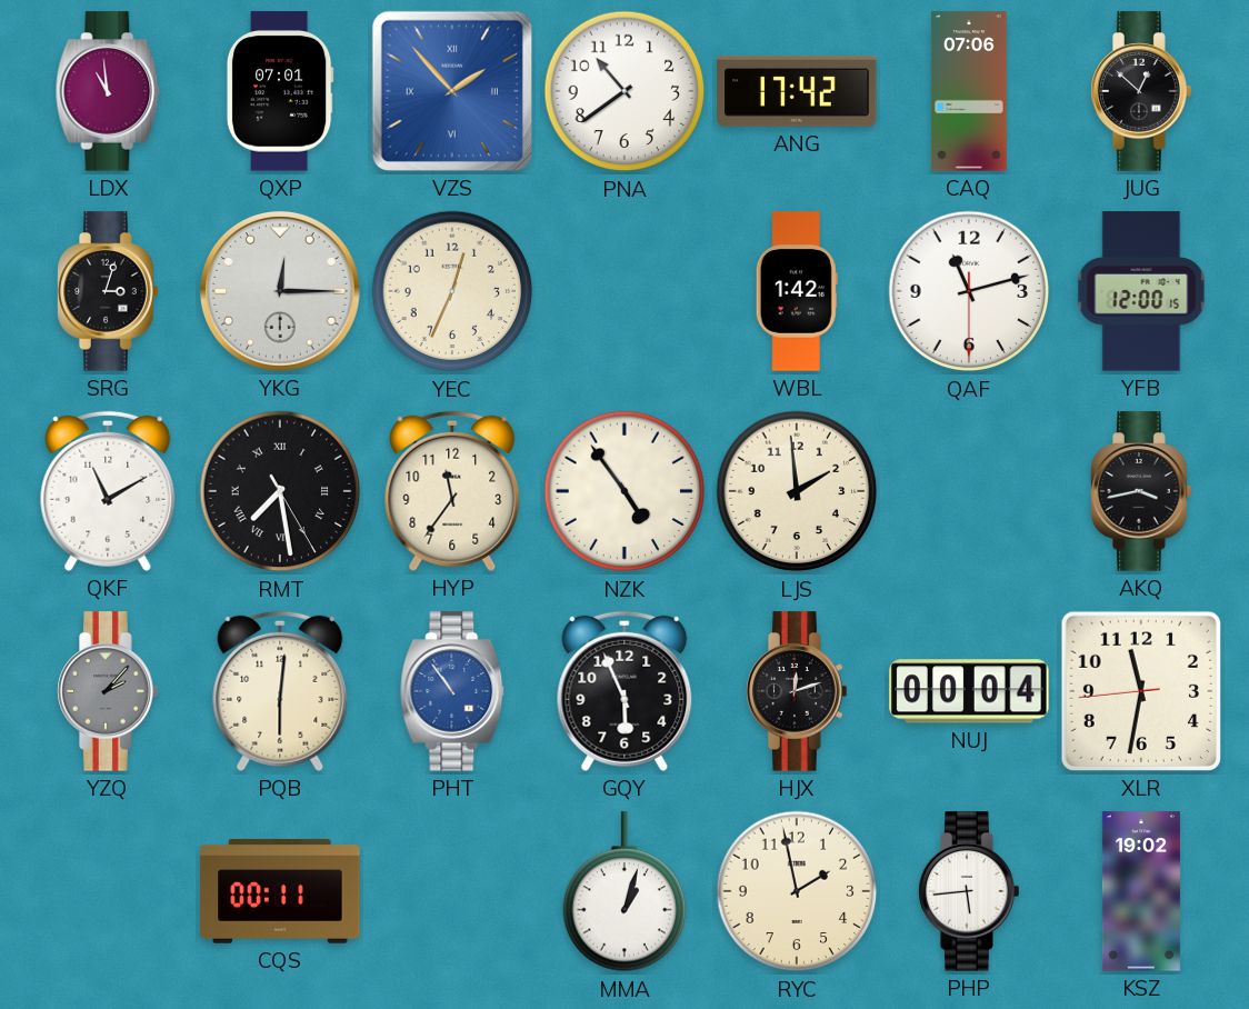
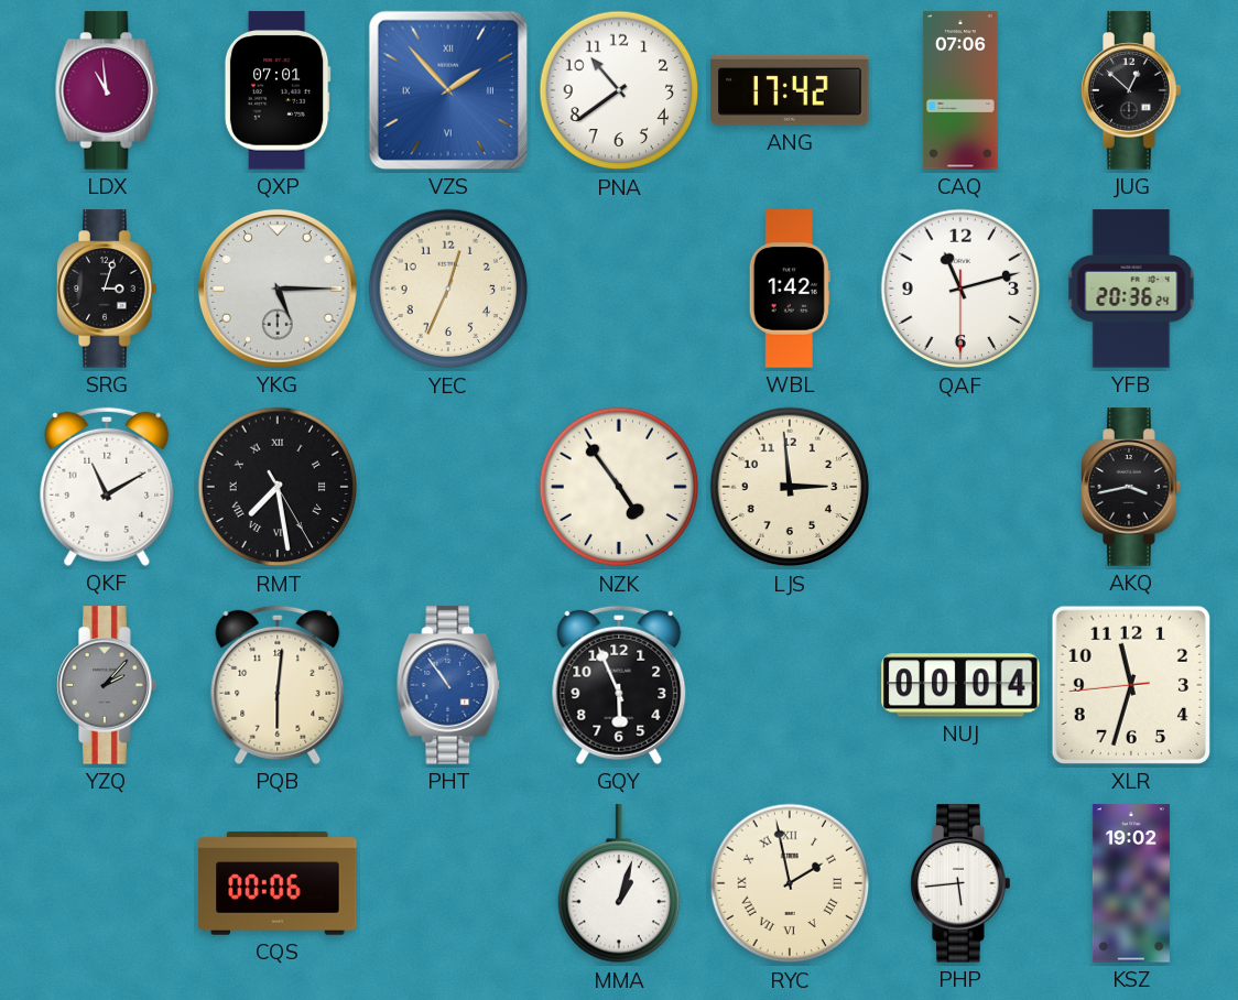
YKG: 12:15 -> 5:15 (278, 289)
YFB: 12:00 -> 20:36 (1131, 289)
HYP: 11:36 -> none (452, 491)
LJS: 1:59 -> 2:59 (790, 487)
HJX: 12:12 -> none (797, 691)
XLR: 11:31 -> 11:32 (1131, 685)
CQS: 00:11 -> 00:06 (278, 884)
RYC numerals: Arabic -> Roman (790, 883)
